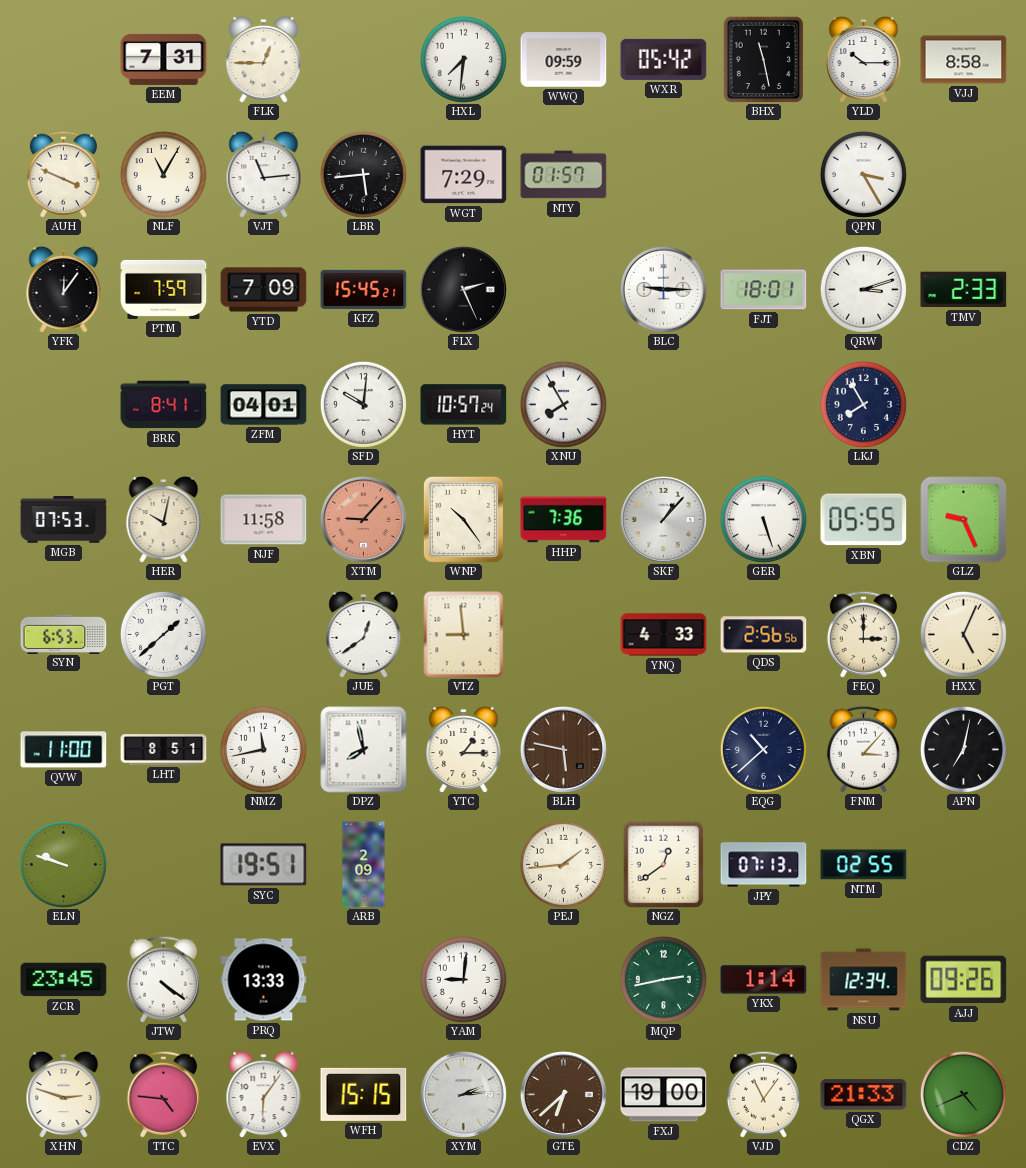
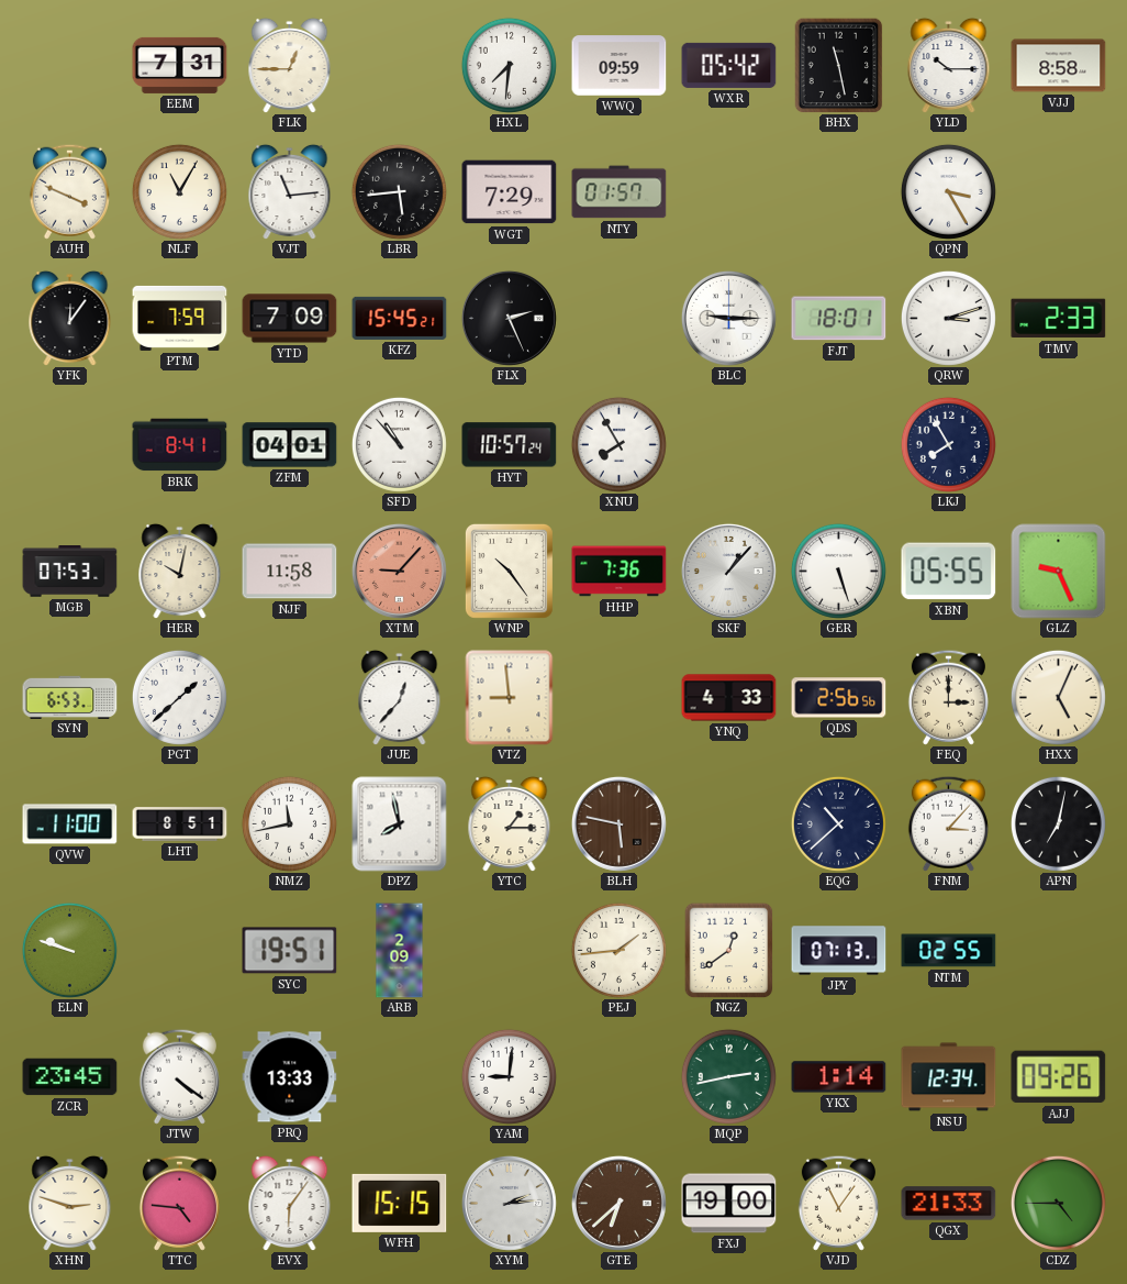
SFD: 10:01 -> 10:53 (399, 444)
JUE: 12:39 -> 12:37 (400, 697)
CDZ: 4:41 -> 4:45 (1058, 1203)
